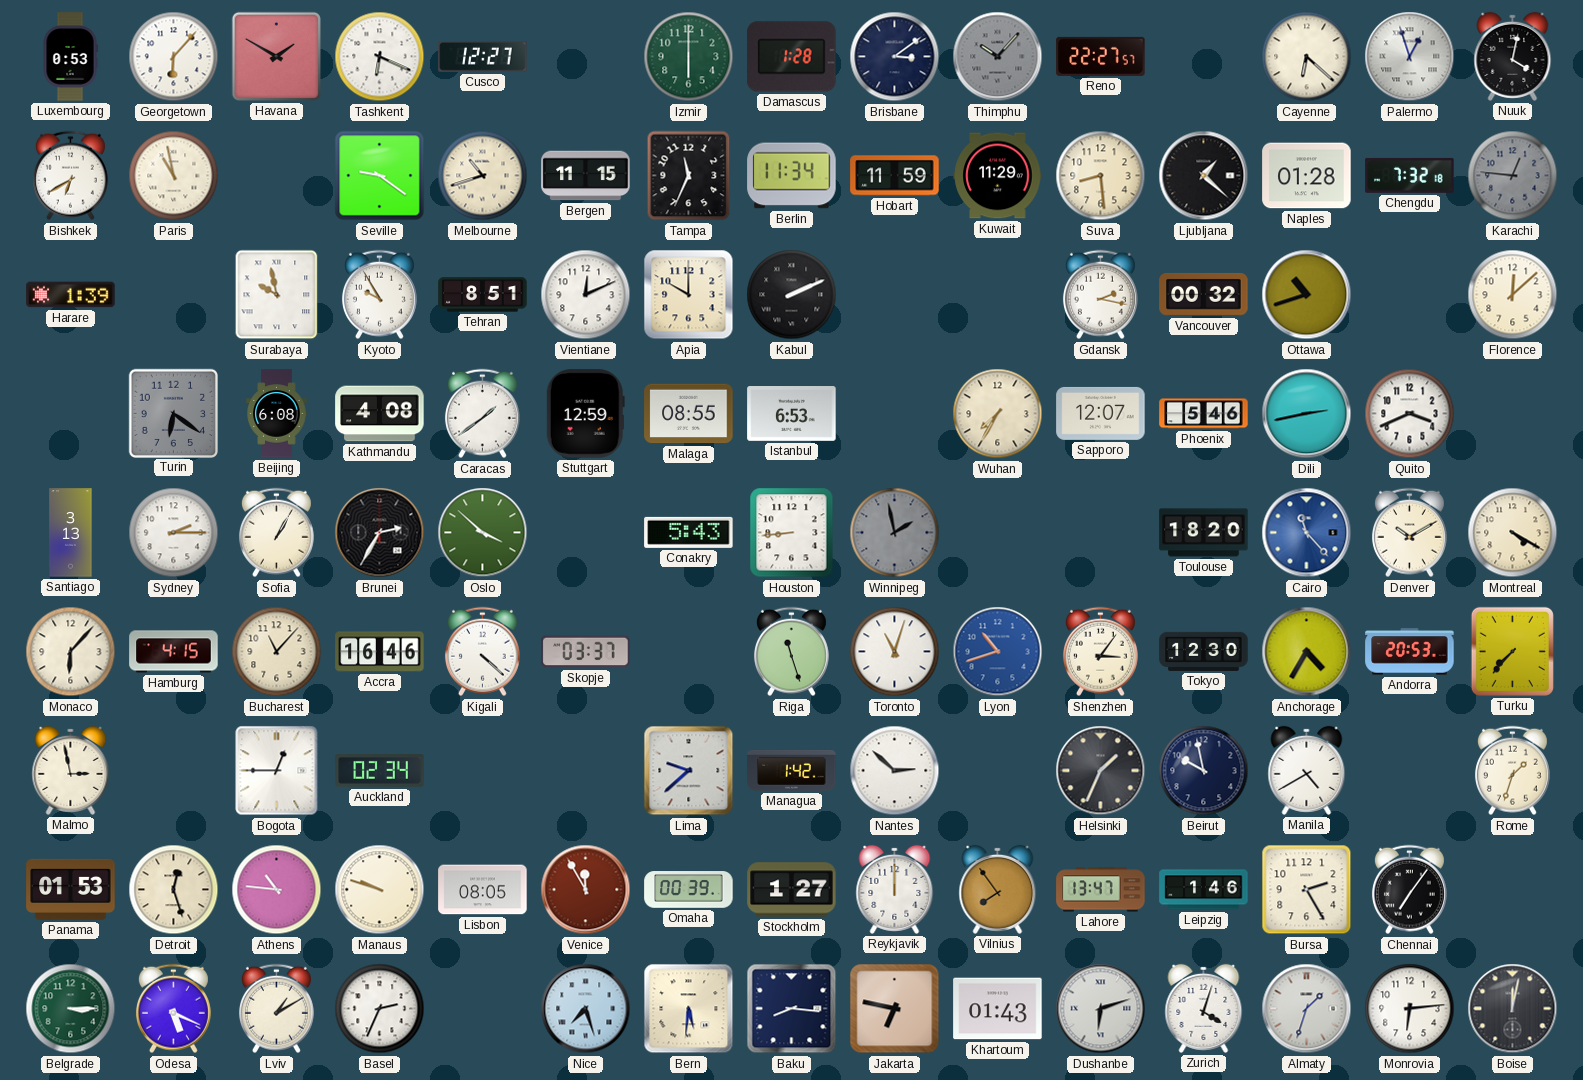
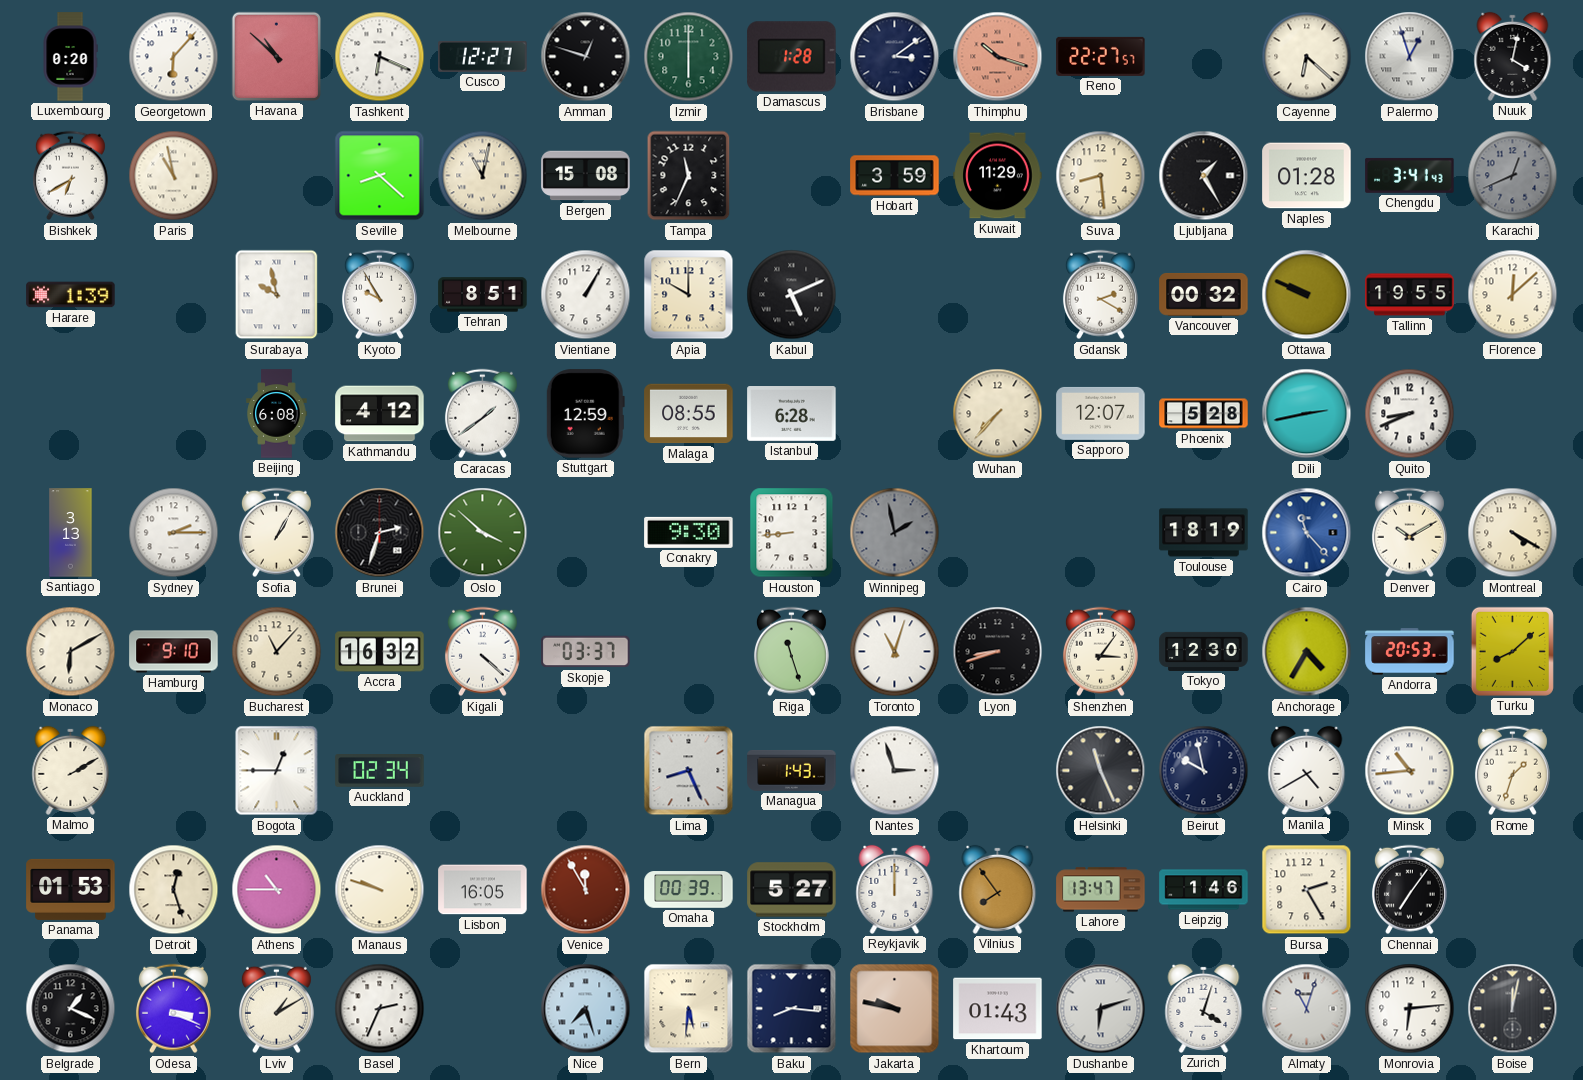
Luxembourg: 0:53 -> 0:20 (70, 57)
Havana: 1:50 -> 10:52 (276, 56)
Amman: none -> 12:48 (586, 57)
Thimphu: 10:07 -> 10:18 (998, 57)
Thimphu dial: grey -> salmon (998, 57)
Seville: 9:21 -> 8:22 (380, 176)
Melbourne: 10:42 -> 11:02 (483, 176)
Bergen: 11:15 -> 15:08 (586, 176)
Berlin: 11:34 -> none (792, 176)
Hobart: 11:59 -> 3:59 (895, 176)
Ljubljana: 1:22 -> 1:25 (1204, 176)
Chengdu: 7:32 -> 3:41 (1410, 175)
Karachi: 12:46 -> 12:41 (1513, 176)
Vientiane: 12:11 -> 1:05 (586, 295)
Kabul: 2:11 -> 5:11 (792, 295)
Gdansk: 2:17 -> 2:20 (1100, 295)
Ottawa: 10:42 -> 9:49 (1307, 295)
Tallinn: none -> 19:55 (1410, 295)
Turin: 6:21 -> none (173, 413)
Kathmandu: 4:08 -> 4:12 (380, 414)
Istanbul: 6:53 -> 6:28 (792, 414)
Wuhan: 7:35 -> 7:37 (998, 414)
Phoenix: 5:46 -> 5:28 (1204, 414)
Quito: 3:41 -> 8:41 (1410, 414)
Brunei: 2:35 -> 2:33 (380, 533)
Conakry: 5:43 -> 9:30 (689, 532)
Toulouse: 18:20 -> 18:19 (1204, 533)
Monaco: 6:07 -> 6:10 (71, 652)
Hamburg: 4:15 -> 9:10 (174, 652)
Accra: 16:46 -> 16:32 (380, 652)
Lyon: 10:42 -> 8:42 (998, 652)
Lyon dial: blue -> black (998, 652)
Turku: 7:37 -> 8:08 (1512, 651)
Malmo: 2:58 -> 2:10 (71, 770)
Lima: 9:38 -> 8:26 (689, 771)
Managua: 1:42 -> 1:43 (792, 770)
Nantes: 2:52 -> 2:57 (895, 771)
Helsinki: 1:34 -> 11:26 (1101, 771)
Minsk: none -> 10:44 (1410, 771)
Athens: 10:46 -> 10:45 (277, 890)
Lisbon: 08:05 -> 16:05 (483, 890)
Stockholm: 1:27 -> 5:27 (792, 890)
Belgrade: 3:15 -> 1:19 (71, 1009)
Belgrade dial: green -> black (71, 1009)
Odesa: 5:19 -> 3:19 (173, 1009)
Jakarta: 6:47 -> 9:47 (895, 1009)
Almaty: 1:33 -> 11:03 (1307, 1009)
